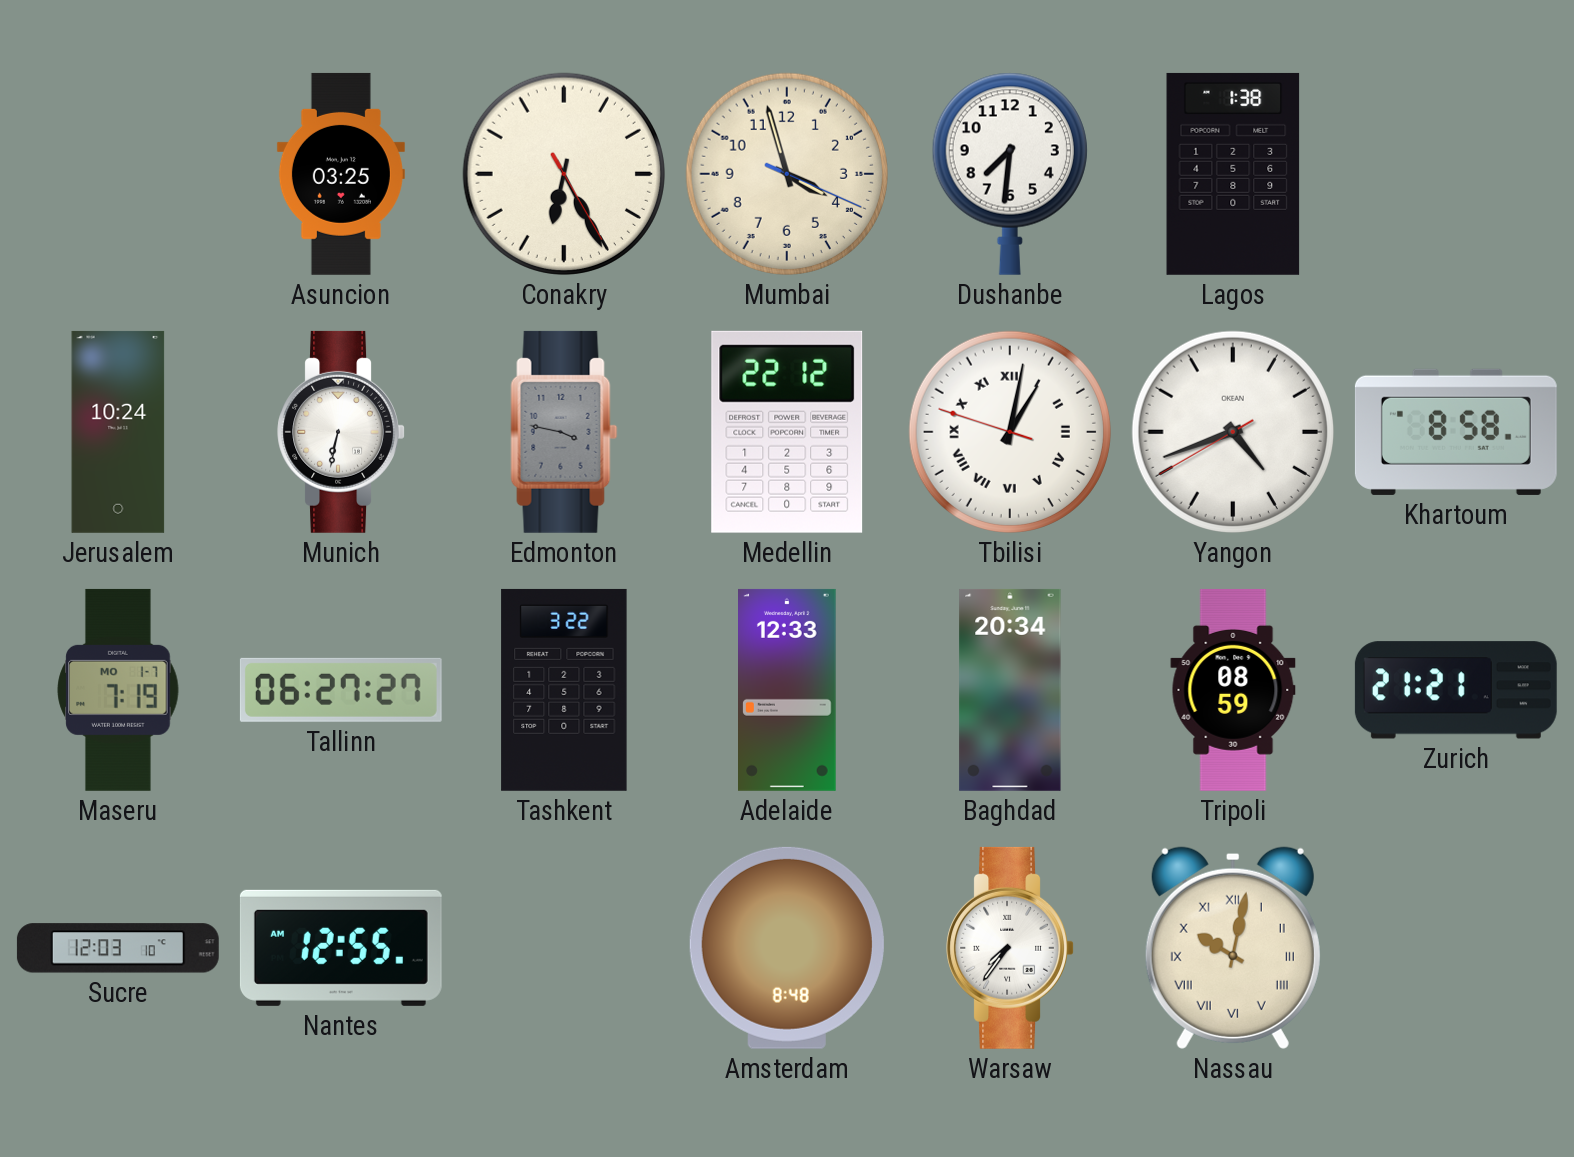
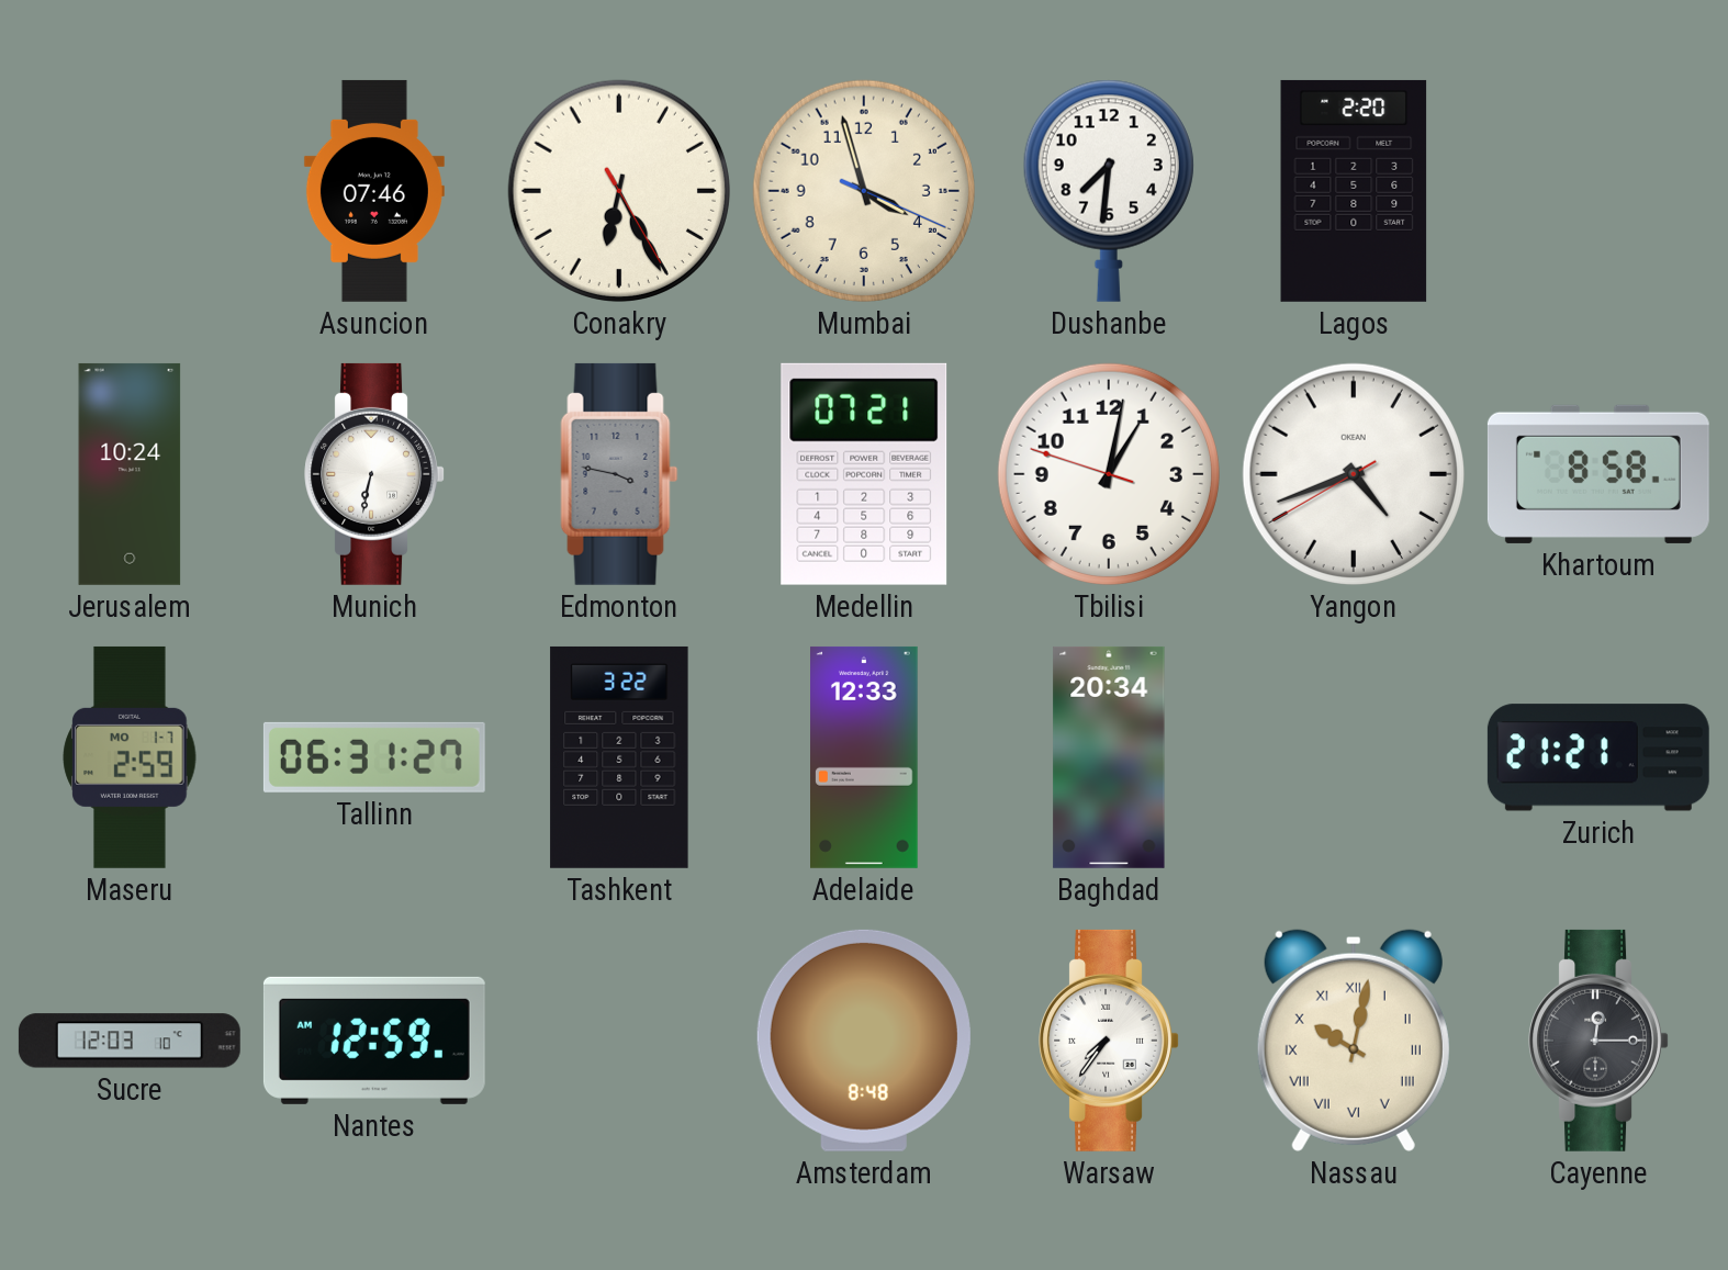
Asuncion: 03:25 -> 07:46 (374, 191)
Lagos: 1:38 -> 2:20 (1354, 191)
Medellin: 22:12 -> 07:21 (864, 474)
Tbilisi numerals: Roman -> Arabic (1109, 474)
Maseru: 7:19 -> 2:59 (130, 757)
Tallinn: 06:27 -> 06:31 (374, 757)
Tripoli: 08:59 -> none (1233, 690)
Nantes: 12:55 -> 12:59 (374, 1041)
Cayenne: none -> 12:15 (1598, 1041)
